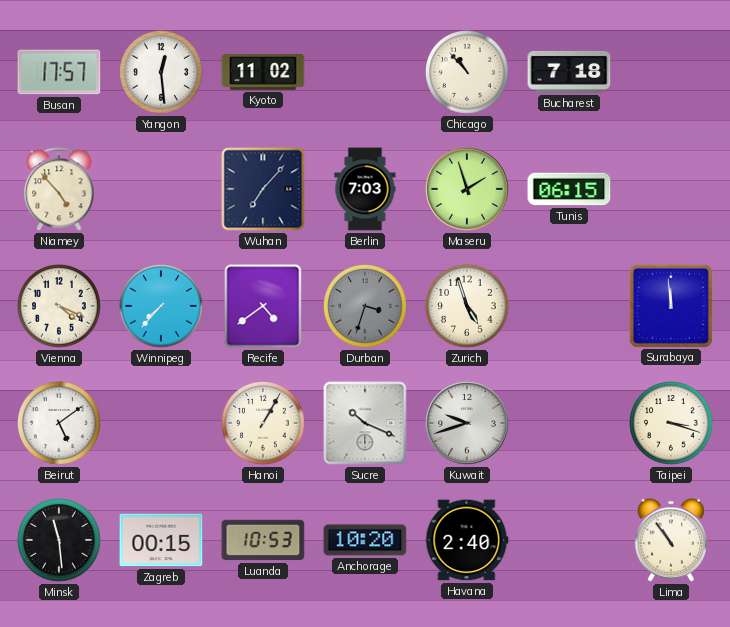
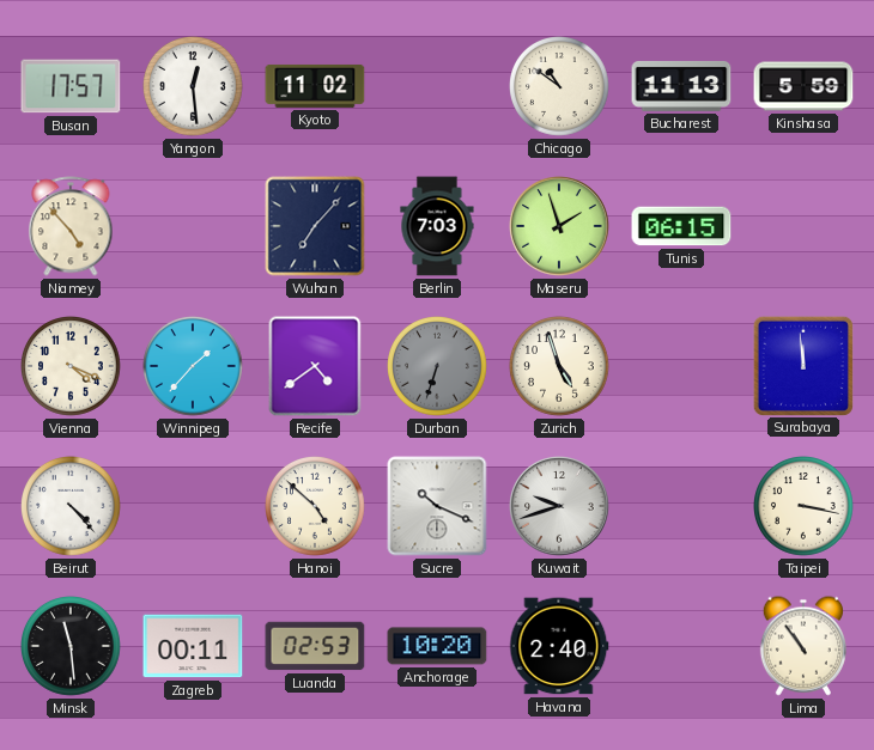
Chicago: 10:53 -> 10:51 (560, 87)
Bucharest: 7:18 -> 11:13 (681, 86)
Kinshasa: none -> 5:59 (803, 86)
Winnipeg: 7:37 -> 1:37 (194, 367)
Durban: 3:33 -> 6:33 (438, 367)
Beirut: 5:09 -> 4:23 (72, 507)
Hanoi: 1:05 -> 4:52 (316, 507)
Taipei: 3:18 -> 3:17 (805, 507)
Zagreb: 00:15 -> 00:11 (193, 646)
Luanda: 10:53 -> 02:53 (315, 646)
